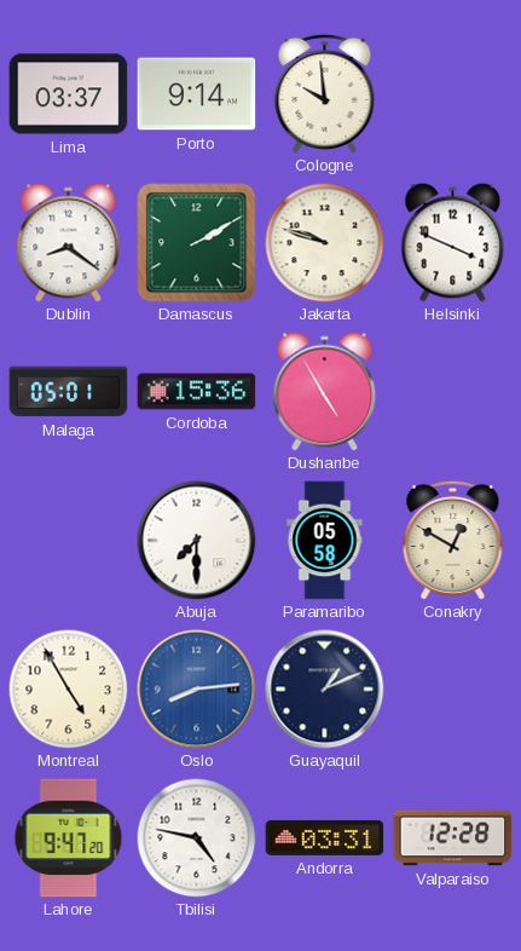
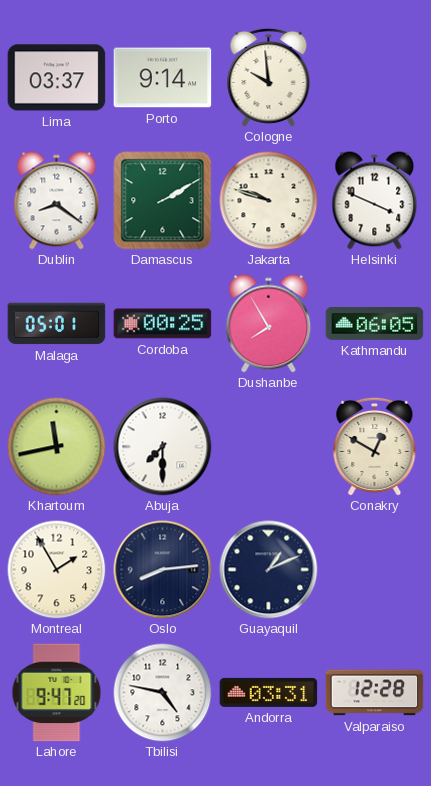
Cordoba: 15:36 -> 00:25 (163, 324)
Dushanbe: 4:55 -> 7:55 (269, 324)
Kathmandu: none -> 06:05 (375, 323)
Khartoum: none -> 11:43 (57, 447)
Paramaribo: 05:58 -> none (325, 541)
Montreal: 4:55 -> 1:55 (57, 570)
Oslo dial: blue -> navy (163, 570)
